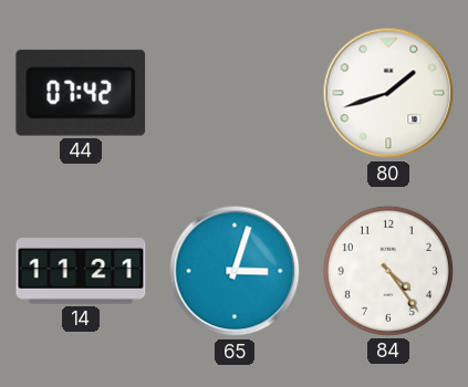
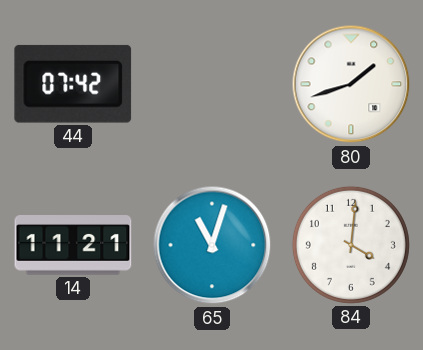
65: 3:03 -> 11:03 (212, 245)
84: 4:24 -> 4:01 (351, 245)
